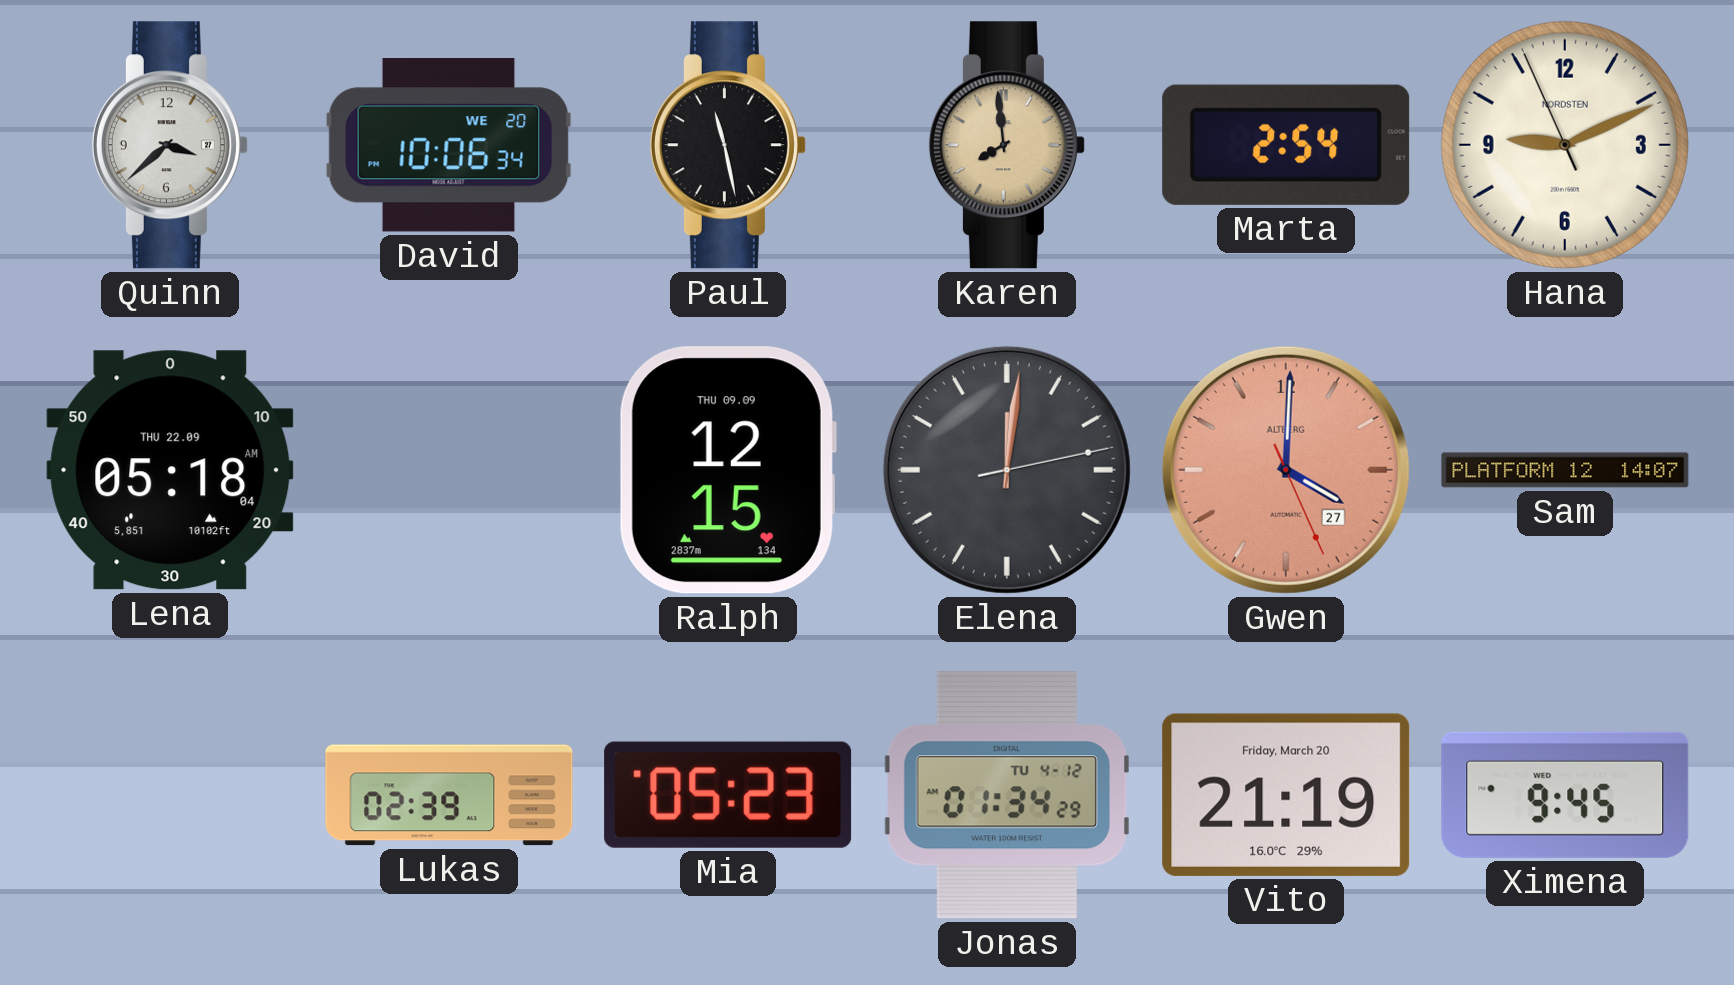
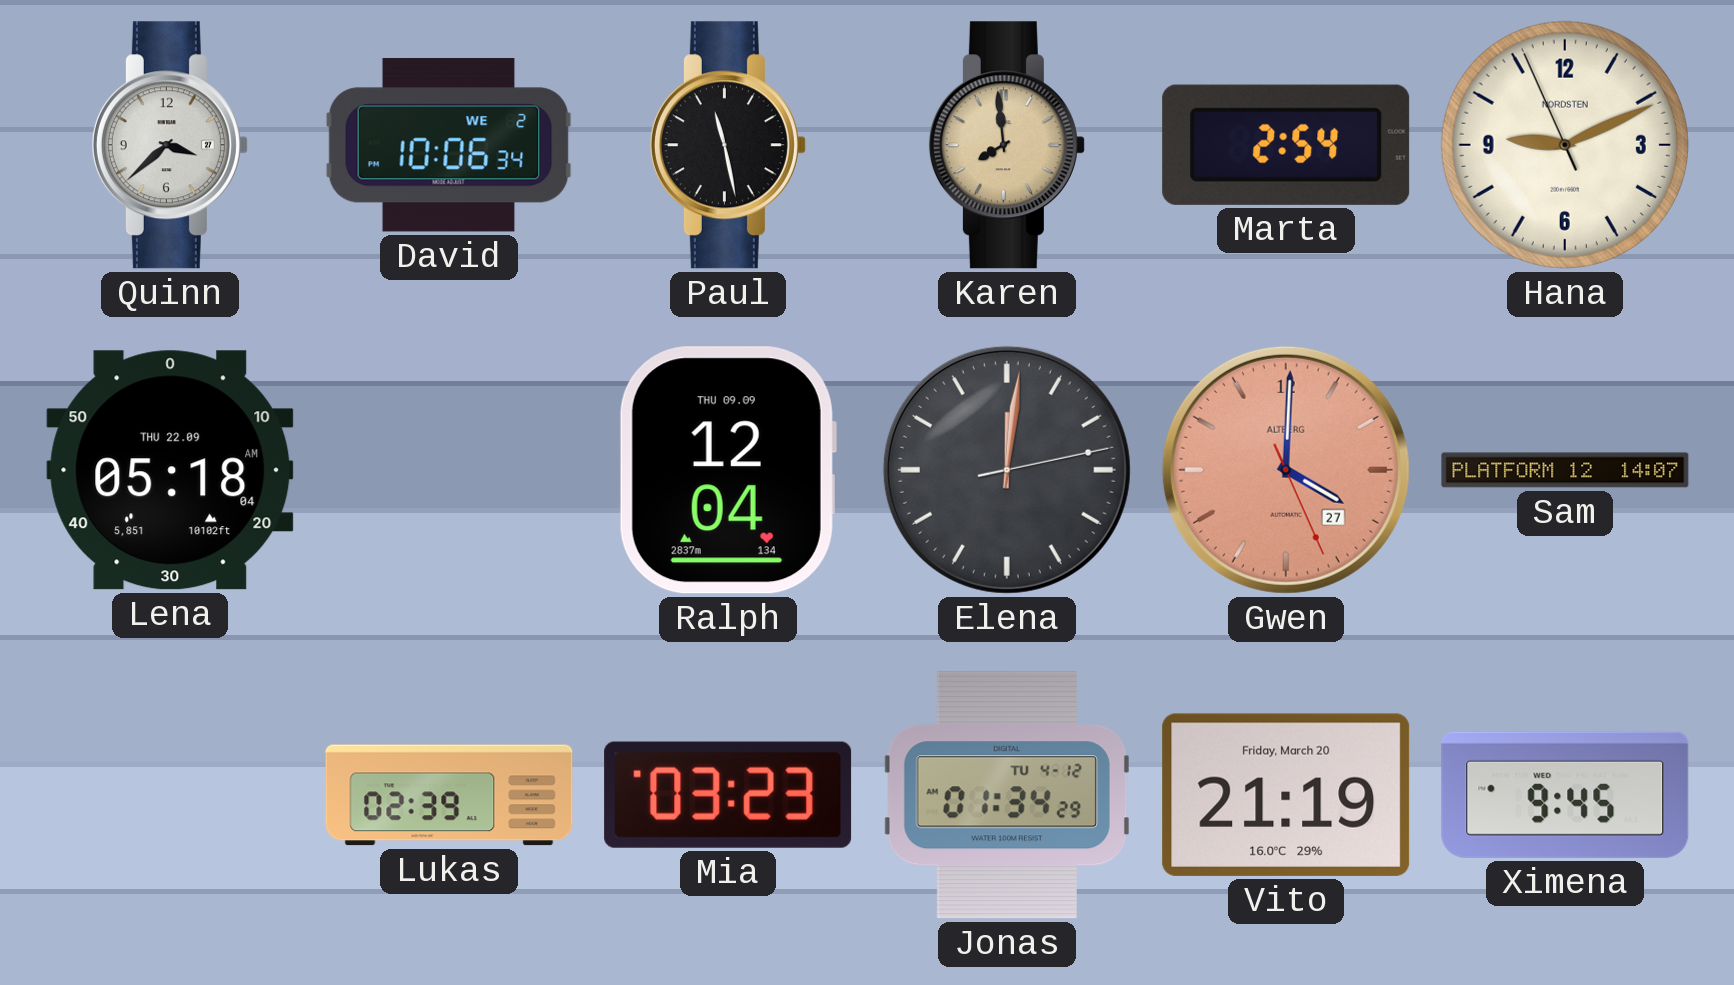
David date: WE 20 -> WE 2 (449, 145)
Ralph: 12:15 -> 12:04 (728, 470)
Mia: 05:23 -> 03:23 (728, 795)
